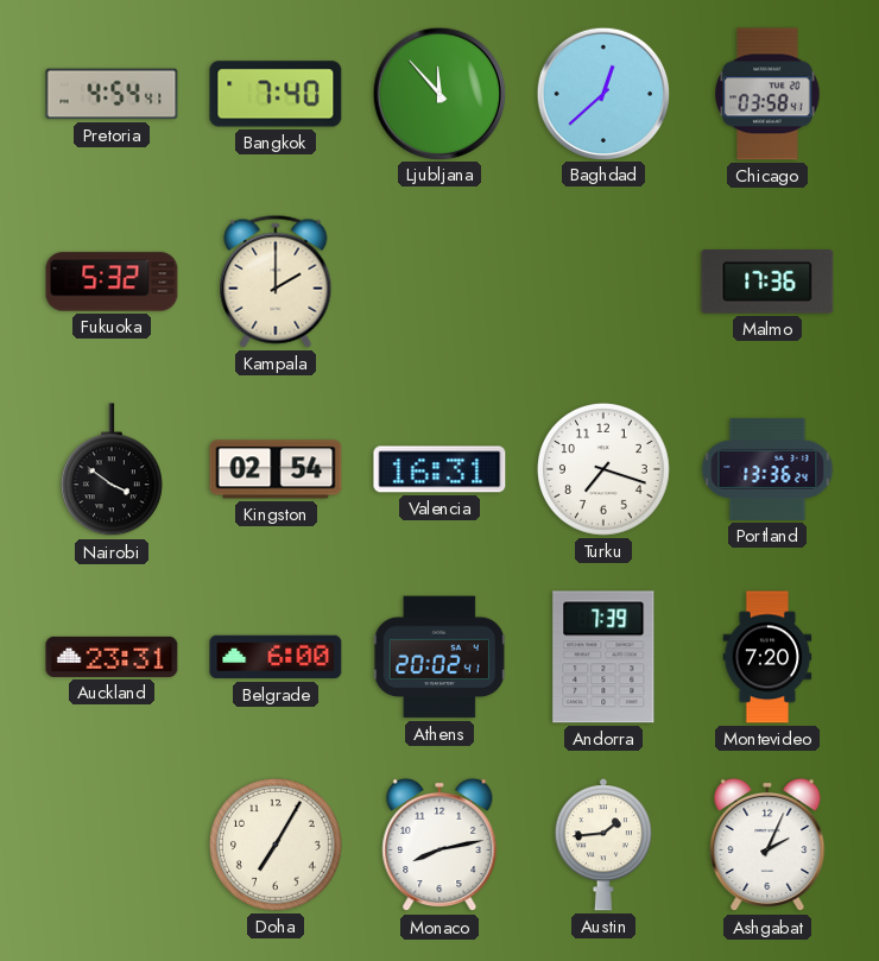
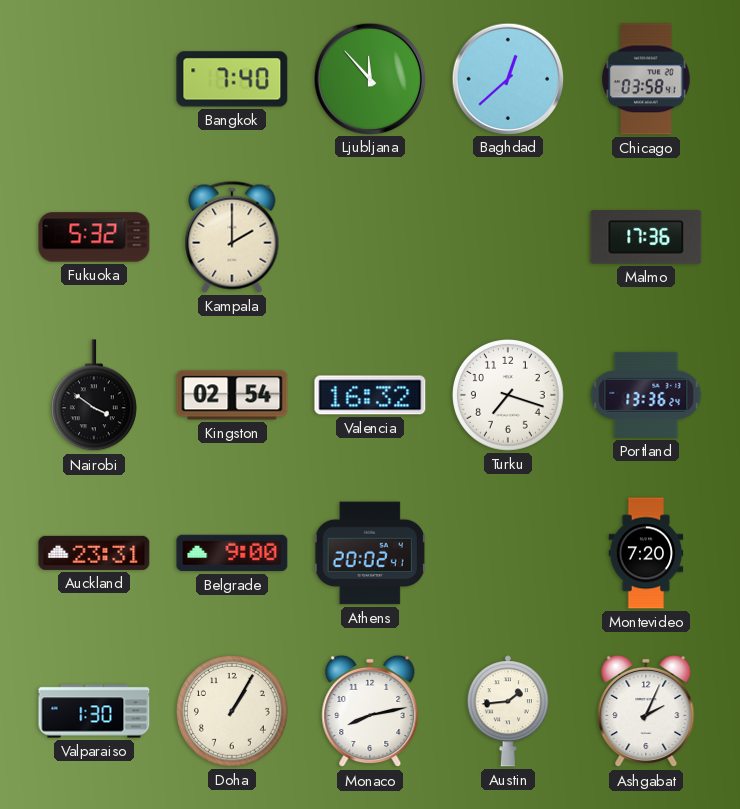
Pretoria: 4:54 -> none (112, 94)
Valencia: 16:31 -> 16:32 (370, 395)
Belgrade: 6:00 -> 9:00 (232, 553)
Andorra: 7:39 -> none (603, 657)
Valparaiso: none -> 1:30 (94, 711)
Doha: 7:05 -> 1:05 (233, 712)
